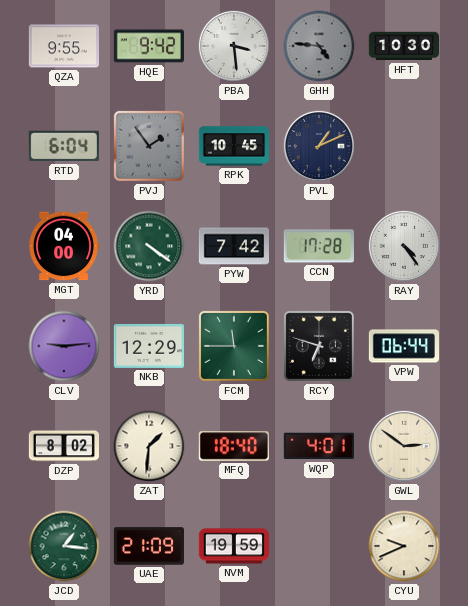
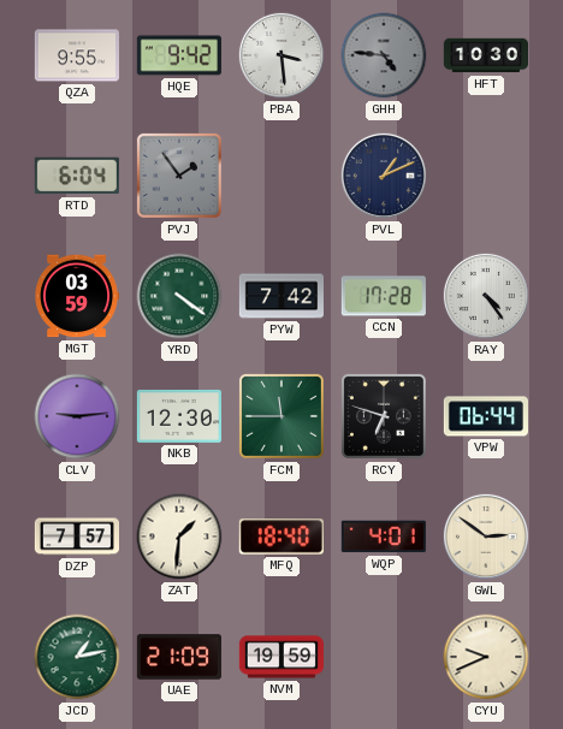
RPK: 10:45 -> none (233, 146)
MGT: 04:00 -> 03:59 (76, 296)
NKB: 12:29 -> 12:30 (178, 416)
DZP: 8:02 -> 7:57 (76, 537)
JCD: 1:16 -> 1:13 (77, 657)
